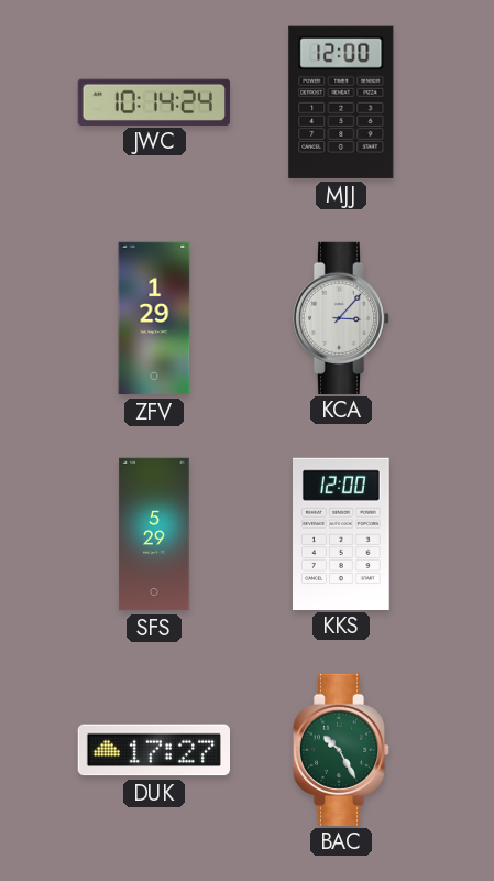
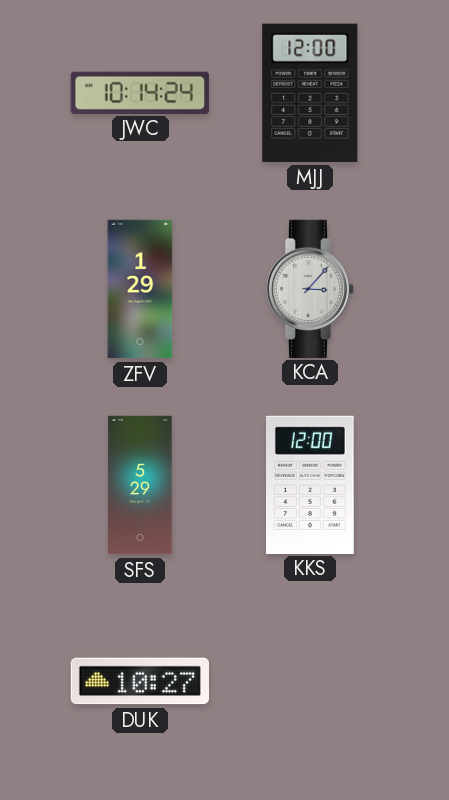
DUK: 17:27 -> 10:27 (139, 681)
BAC: 10:25 -> none (341, 749)
